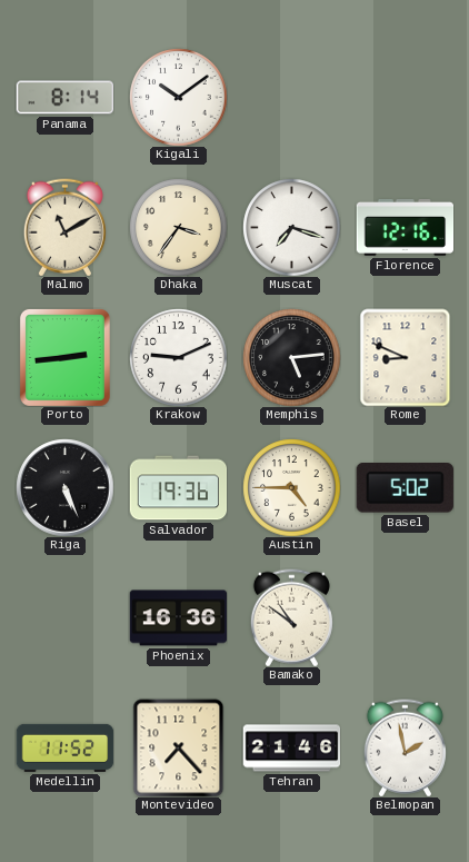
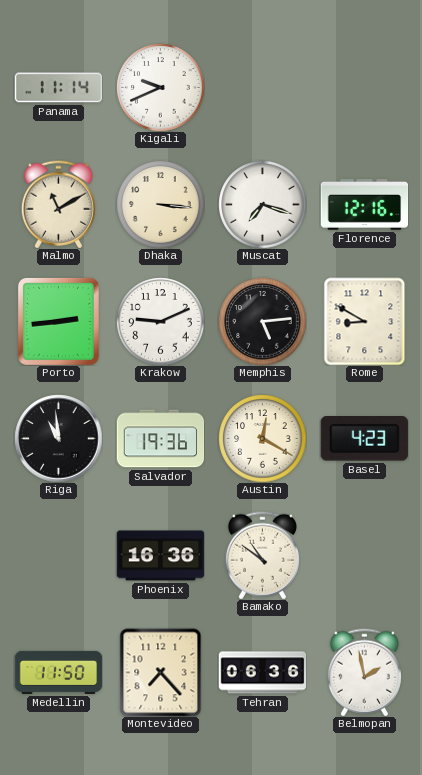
Panama: 8:14 -> 11:14 (58, 88)
Kigali: 10:09 -> 9:41 (160, 87)
Dhaka: 3:36 -> 3:16 (160, 204)
Rome: 8:49 -> 8:50 (365, 321)
Riga: 5:26 -> 10:59 (58, 438)
Austin: 4:45 -> 12:20 (262, 438)
Basel: 5:02 -> 4:23 (364, 439)
Medellin: 11:52 -> 11:50 (58, 672)
Tehran: 21:46 -> 06:36 (262, 673)
